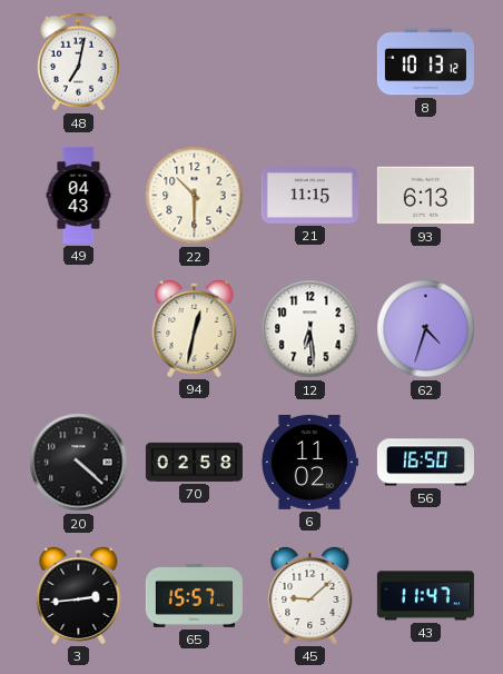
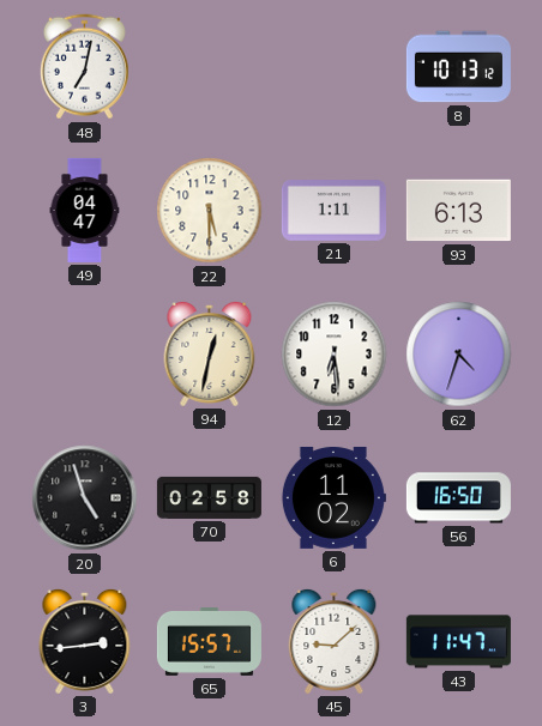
49: 04:43 -> 04:47 (85, 210)
22: 10:30 -> 5:30 (210, 211)
21: 11:15 -> 1:11 (333, 211)
20: 4:22 -> 4:57 (85, 498)
